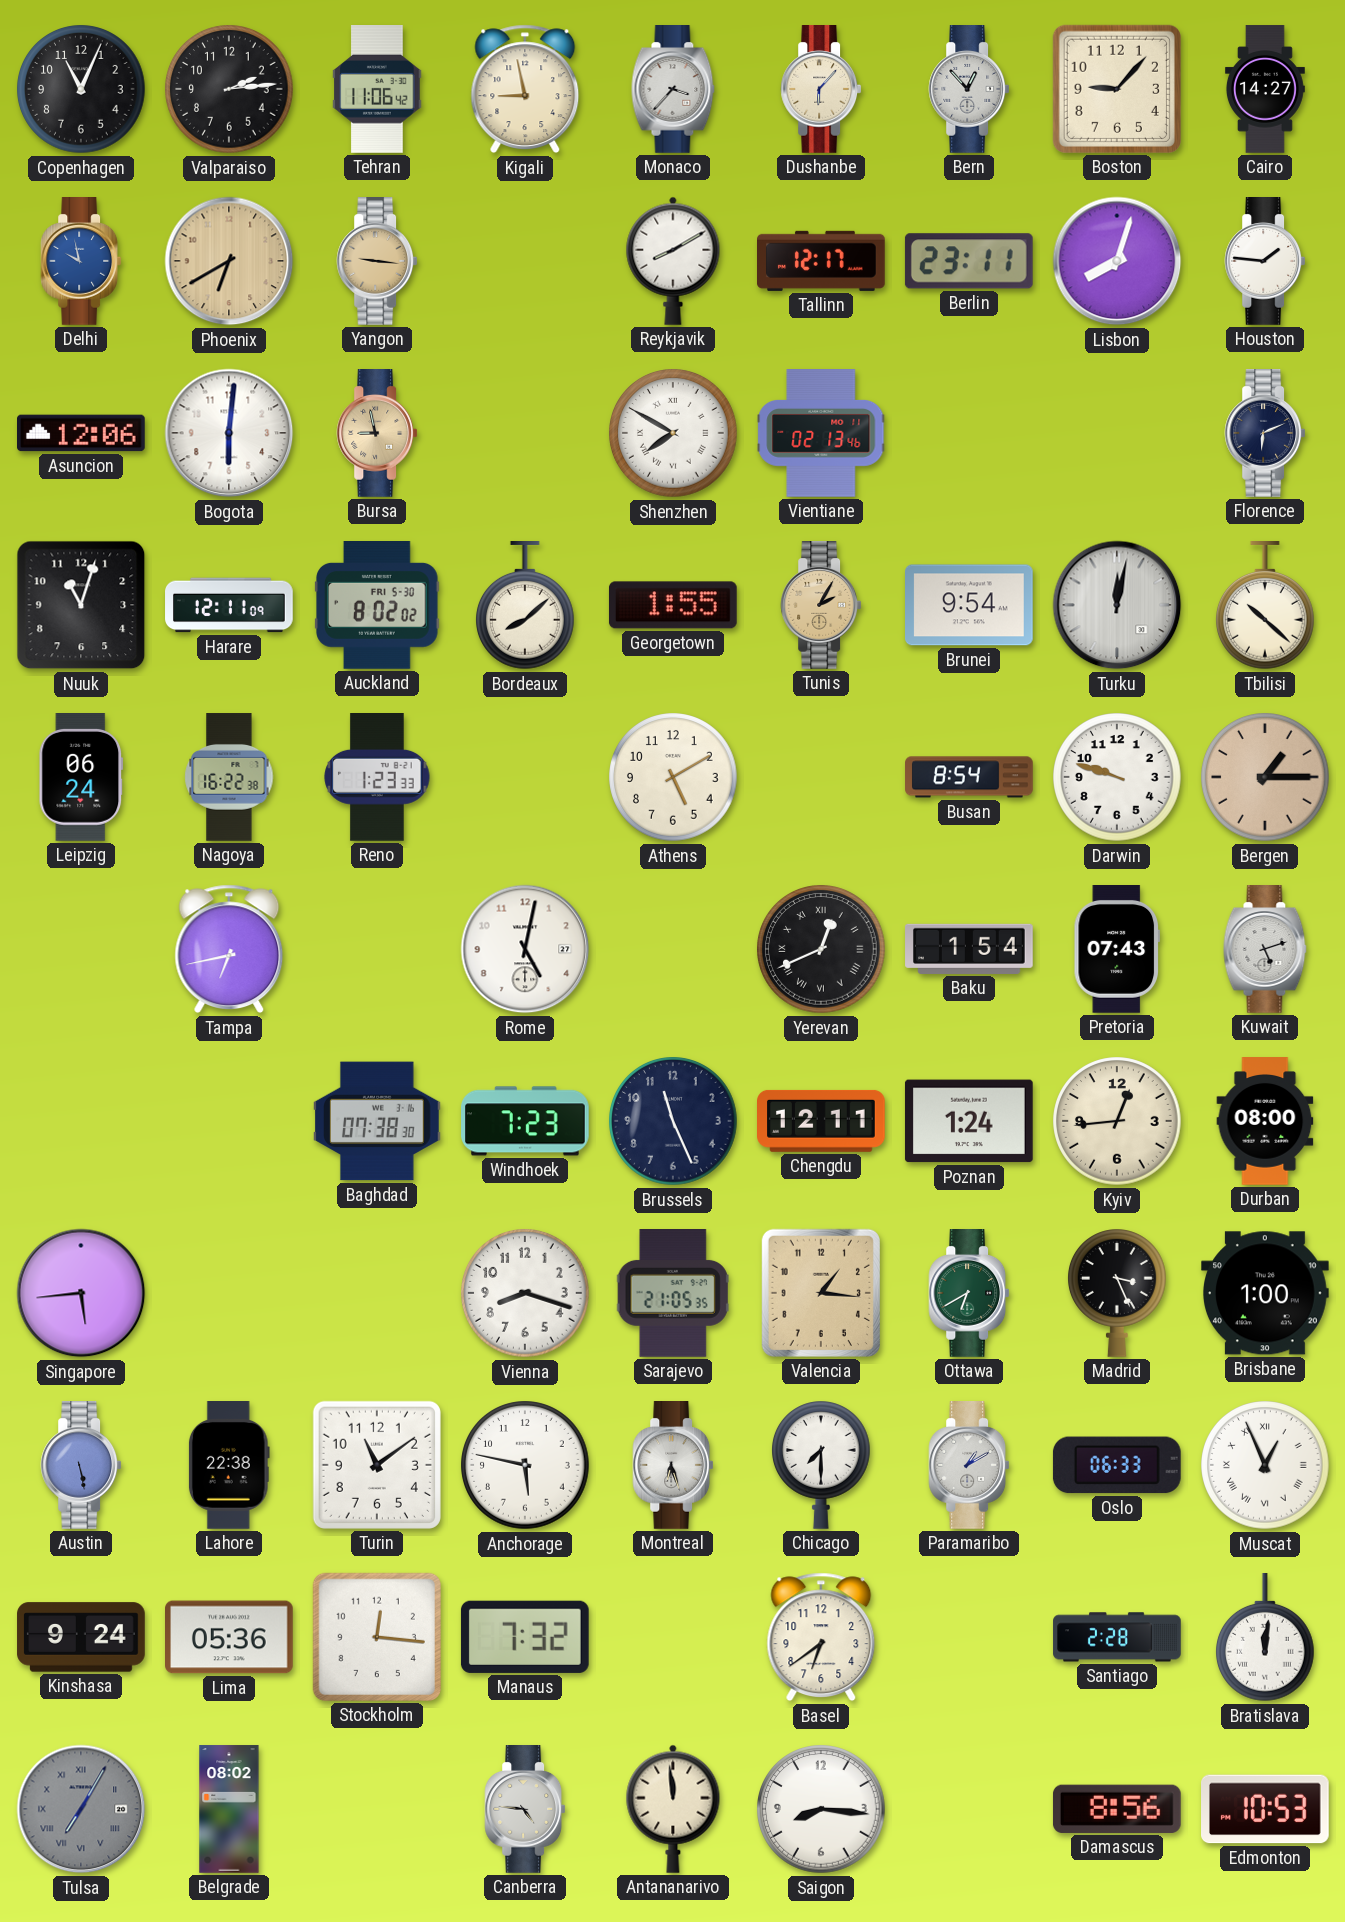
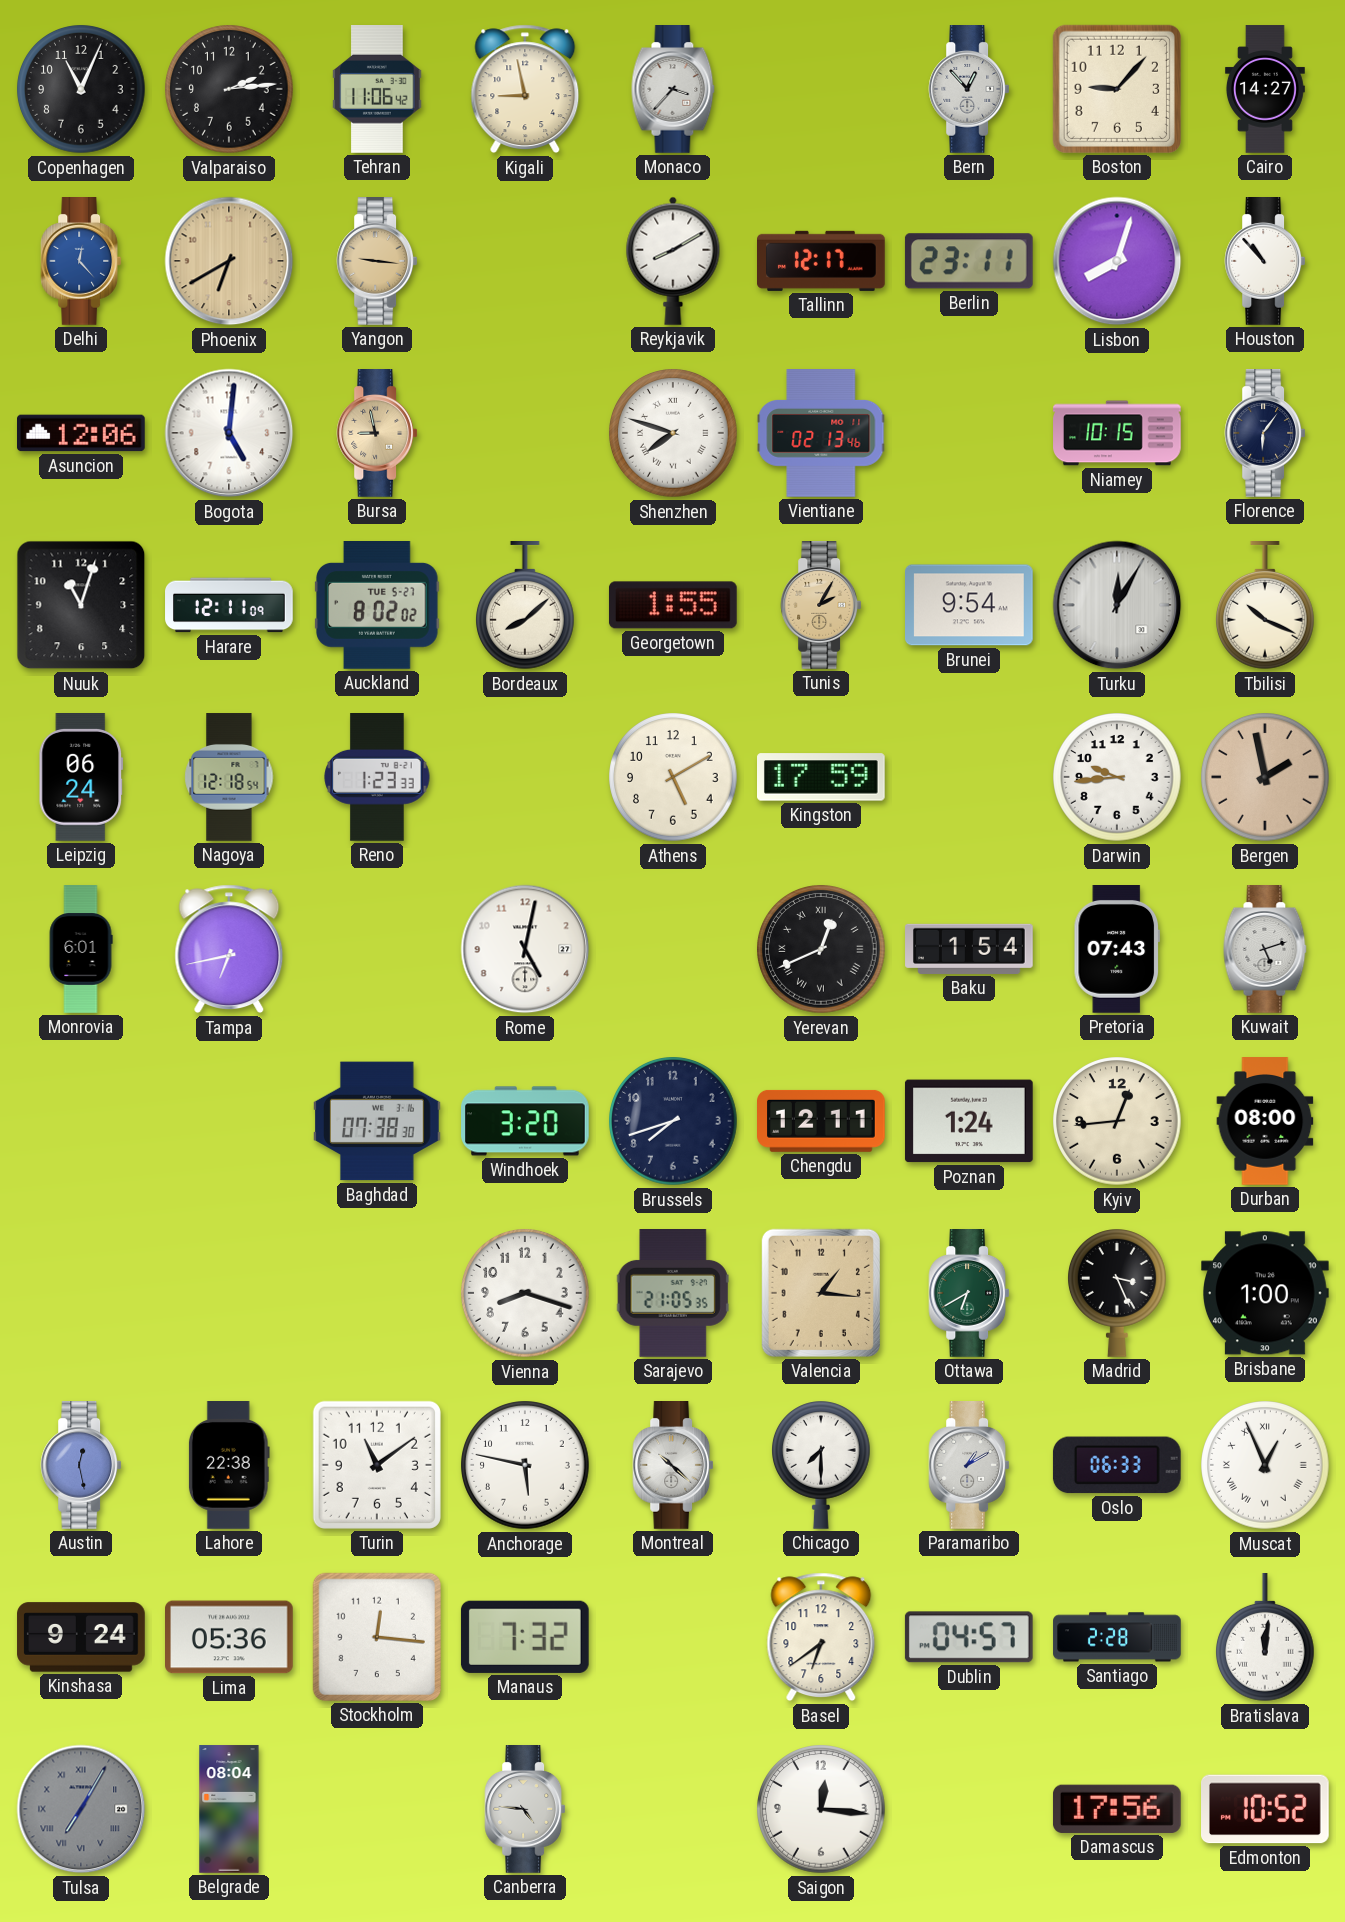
Dushanbe: 6:07 -> none (821, 89)
Delhi: 9:58 -> 12:23 (81, 261)
Houston: 1:46 -> 10:53 (1265, 261)
Bogota: 6:01 -> 5:01 (229, 433)
Shenzhen: 7:50 -> 7:48 (673, 433)
Niamey: none -> 10:15 (1117, 433)
Florence: 6:11 -> 6:06 (1265, 433)
Auckland date: FRI 5-30 -> TUE 5-27 (377, 606)
Turku: 12:02 -> 12:05 (1117, 605)
Tbilisi: 10:22 -> 10:19 (1266, 606)
Nagoya: 16:22 -> 12:18 (229, 777)
Kingston: none -> 17:59 (822, 777)
Busan: 8:54 -> none (969, 777)
Darwin: 9:48 -> 9:44 (1117, 777)
Bergen: 1:15 -> 1:58 (1265, 777)
Monrovia: none -> 6:01 (81, 949)
Windhoek: 7:23 -> 3:20 (526, 1121)
Brussels: 11:26 -> 7:42 (673, 1121)
Singapore: 5:44 -> none (81, 1293)
Austin: 5:28 -> 12:28 (81, 1465)
Montreal: 6:27 -> 10:22 (673, 1465)
Dublin: none -> 04:57 (969, 1637)
Belgrade: 08:02 -> 08:04 (229, 1809)
Antananarivo: 11:59 -> none (673, 1809)
Saigon: 8:16 -> 12:16 (821, 1809)
Damascus: 8:56 -> 17:56 (1117, 1809)
Edmonton: 10:53 -> 10:52 (1266, 1809)
